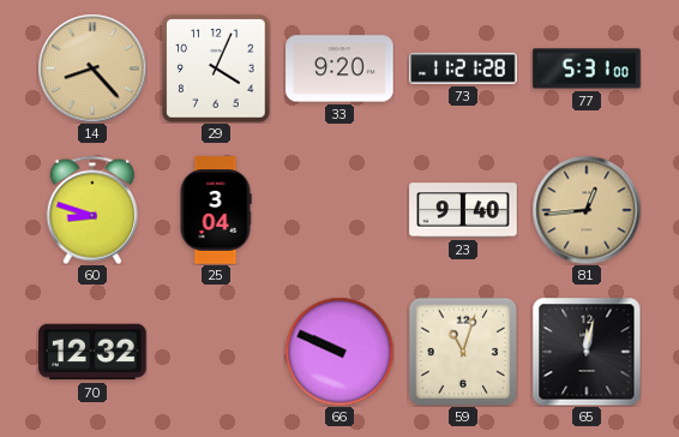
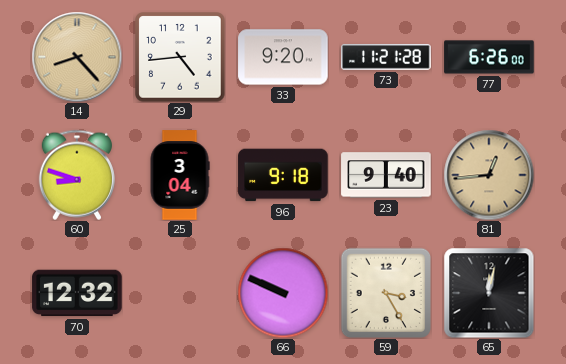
29: 4:04 -> 4:44 (180, 57)
77: 5:31 -> 6:26 (489, 57)
96: none -> 9:18 (283, 175)
59: 11:03 -> 3:25 (385, 292)
